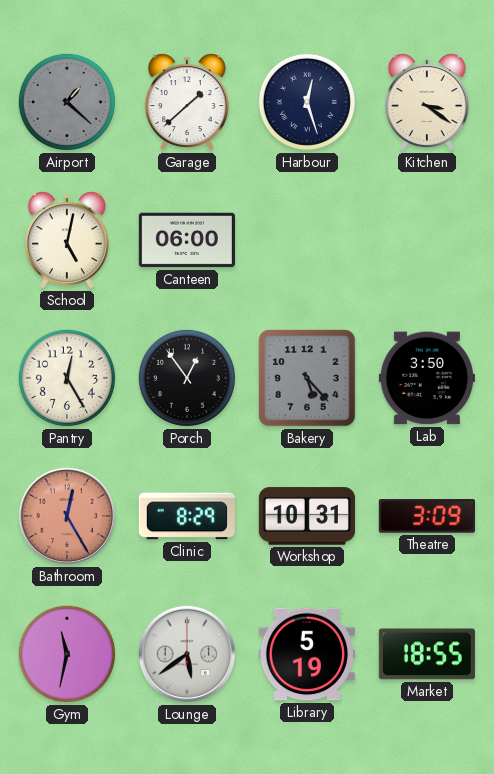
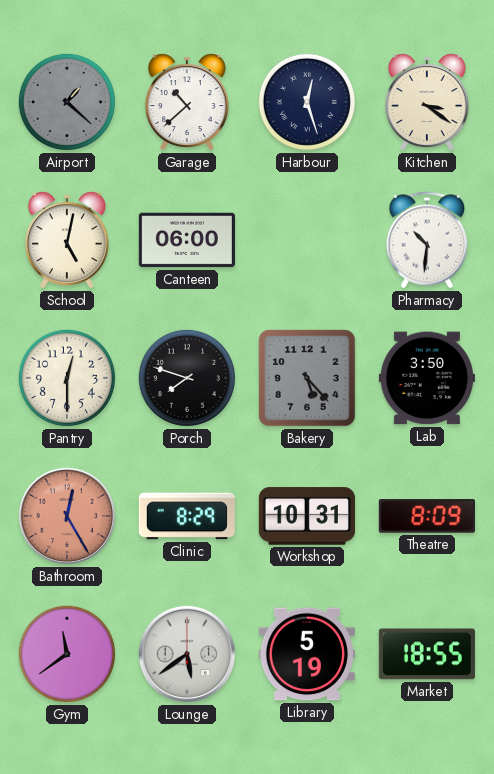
Garage: 1:38 -> 10:38 (187, 102)
Pharmacy: none -> 10:31 (427, 240)
Pantry: 12:25 -> 12:30 (67, 378)
Porch: 12:54 -> 7:48 (187, 378)
Theatre: 3:09 -> 8:09 (427, 516)
Gym: 11:32 -> 11:39 (67, 654)
